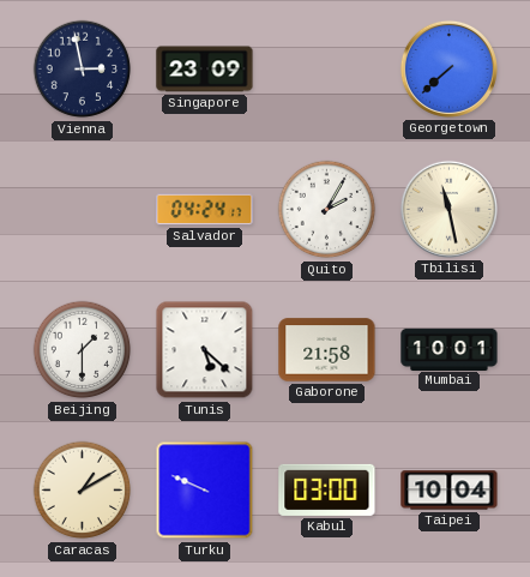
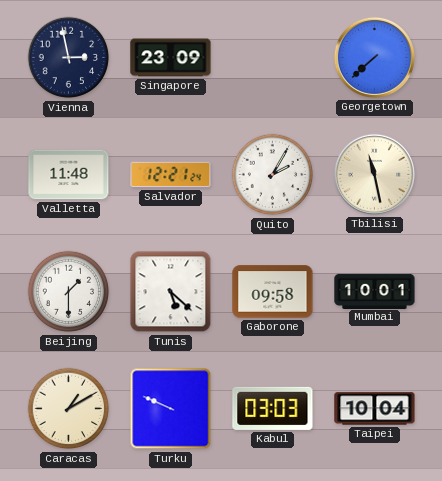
Valletta: none -> 11:48 (69, 175)
Salvador: 04:24 -> 12:21 (171, 175)
Gaborone: 21:58 -> 09:58 (273, 292)
Kabul: 03:00 -> 03:03 (273, 408)
